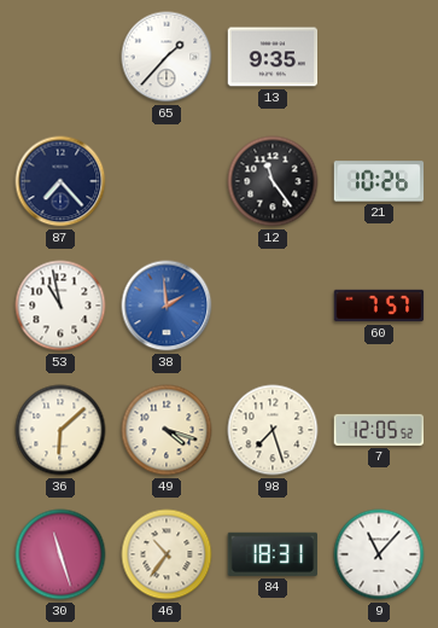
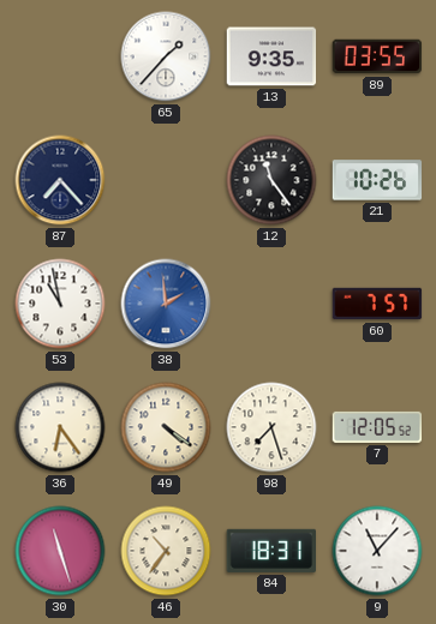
89: none -> 03:55 (377, 56)
36: 6:08 -> 6:24 (60, 427)
49: 4:18 -> 4:21 (166, 427)
